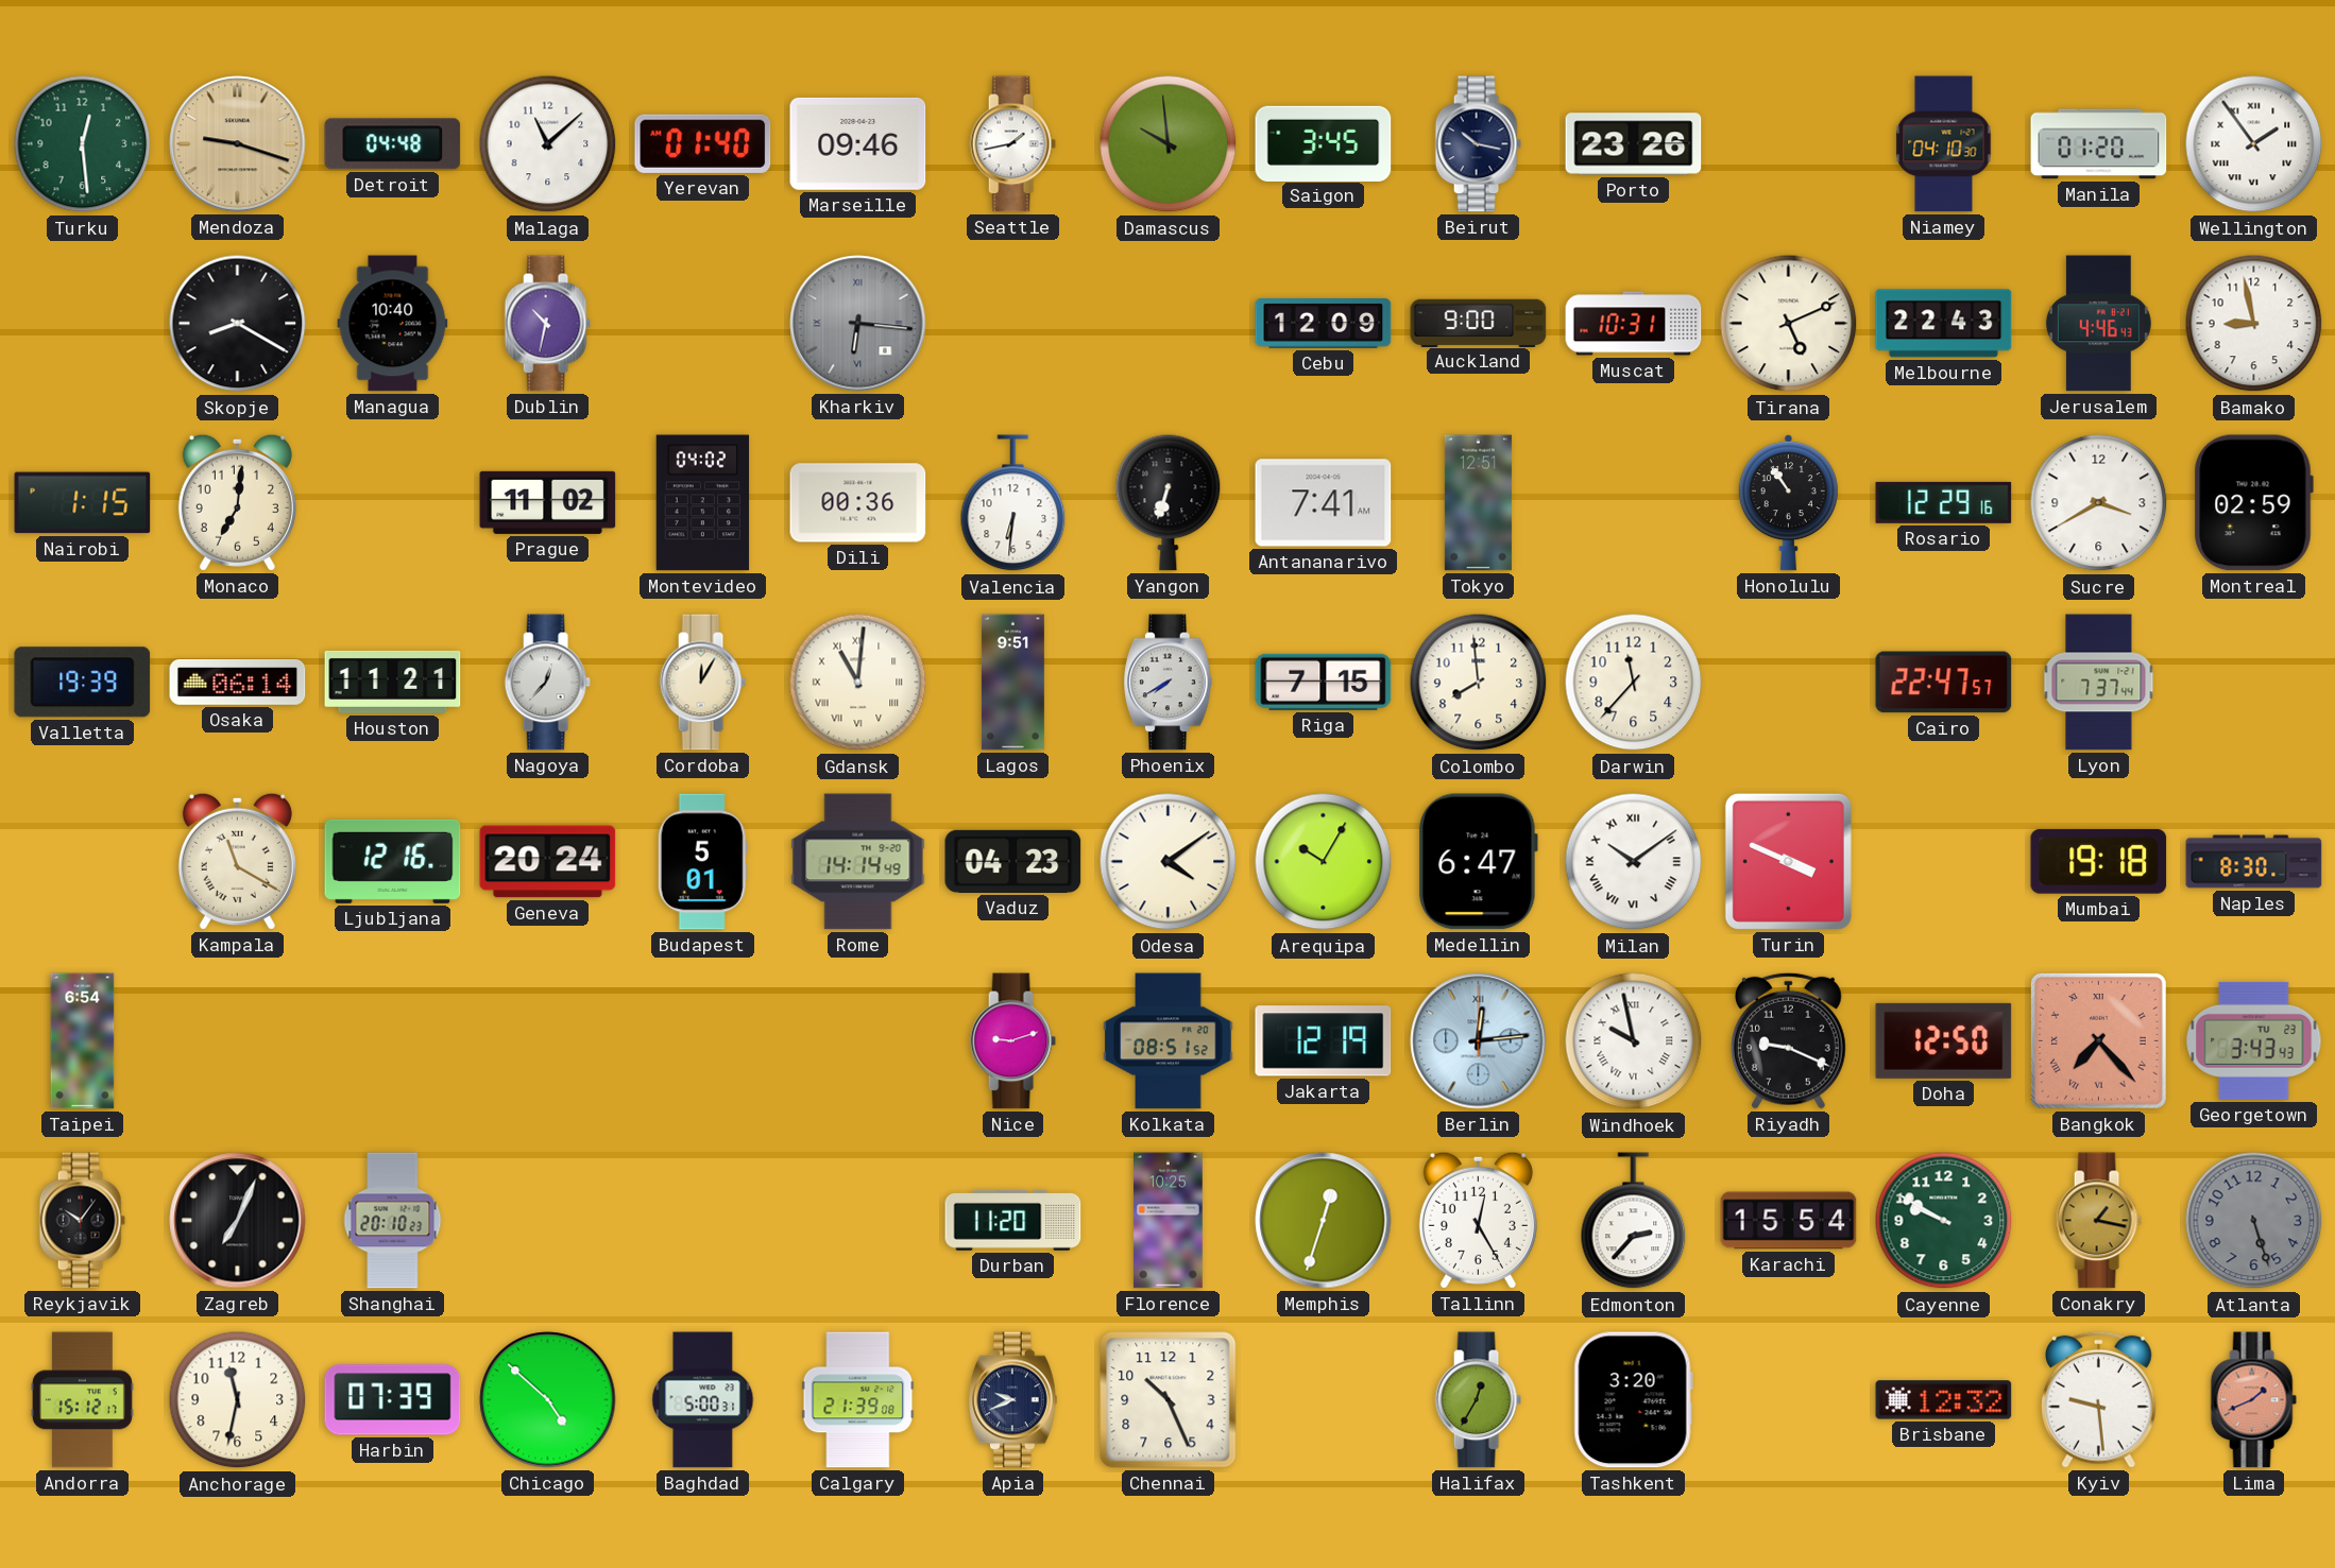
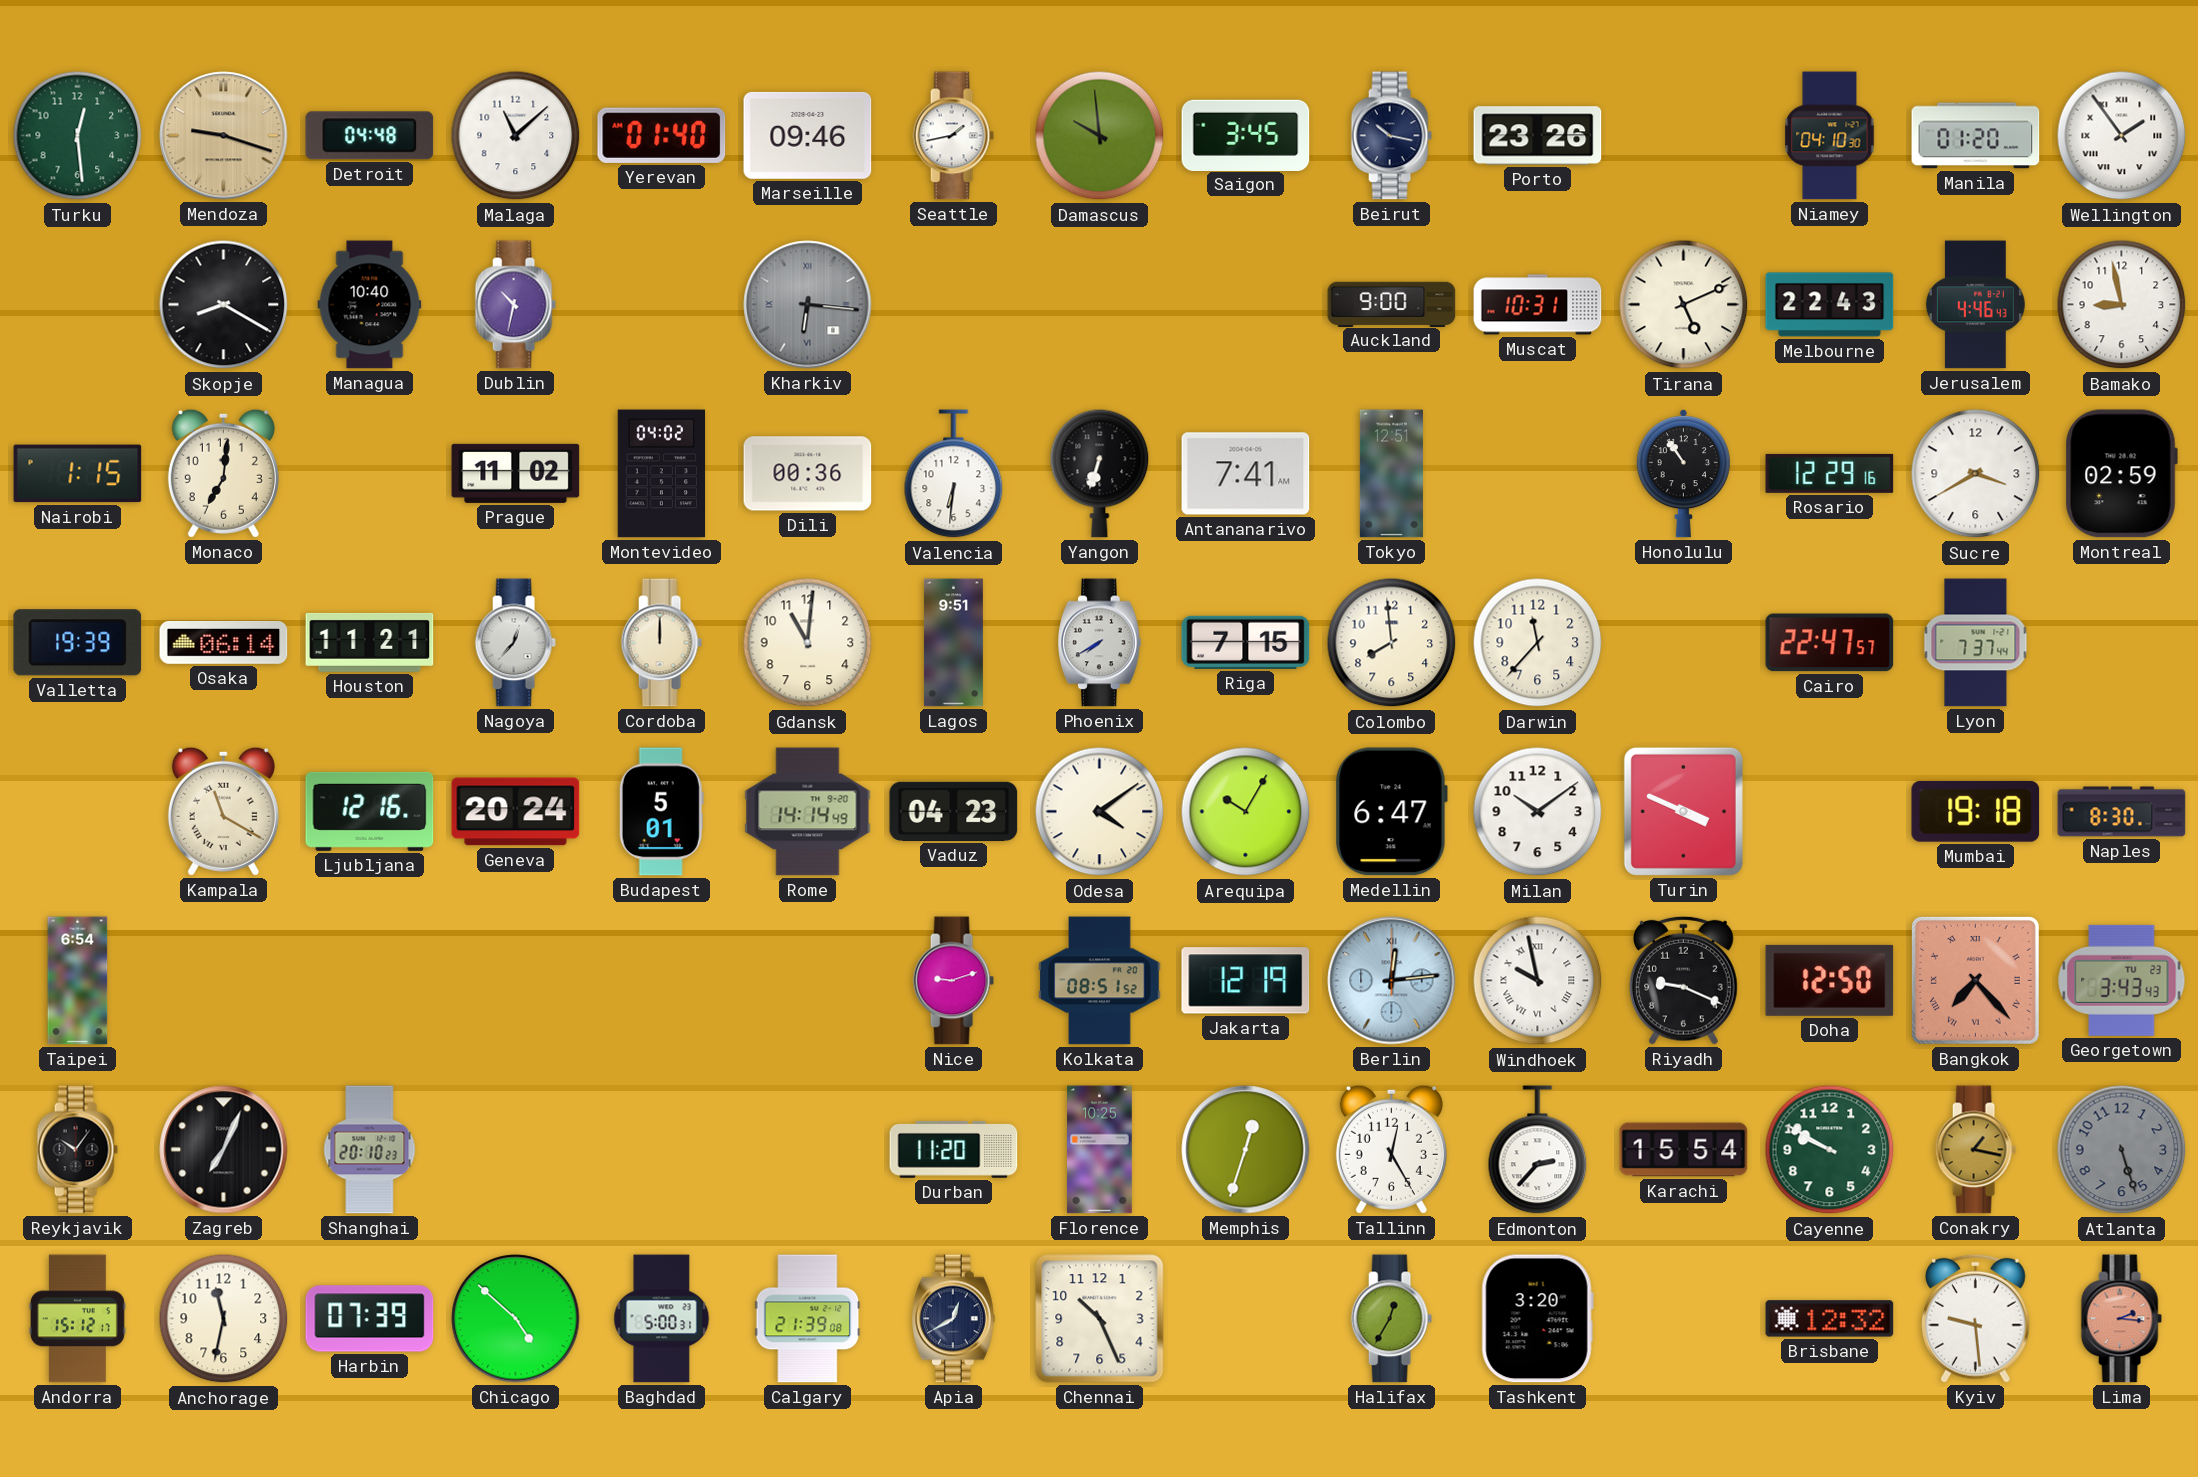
Cebu: 12:09 -> none (1324, 324)
Cordoba: 12:05 -> 12:00 (661, 643)
Gdansk numerals: Roman -> Arabic (808, 643)
Milan numerals: Roman -> Arabic (1538, 812)
Apia: 9:41 -> 12:40 (954, 1319)
Lima: 1:41 -> 2:16 (2121, 1319)
